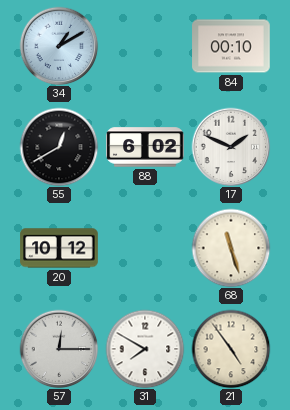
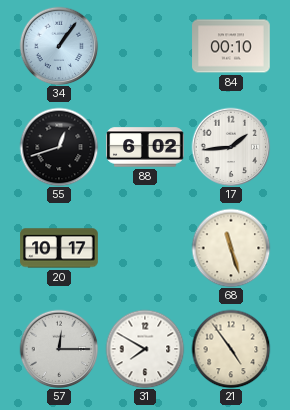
34: 1:10 -> 1:06 (59, 46)
55: 12:40 -> 12:42 (59, 147)
17: 1:49 -> 1:44 (231, 147)
20: 10:12 -> 10:17 (59, 248)
